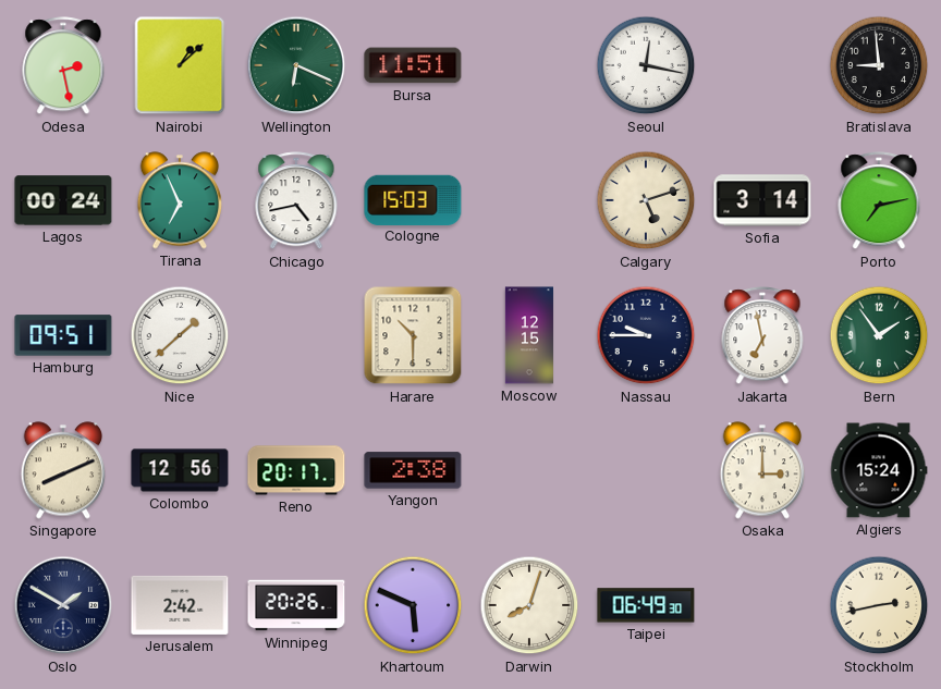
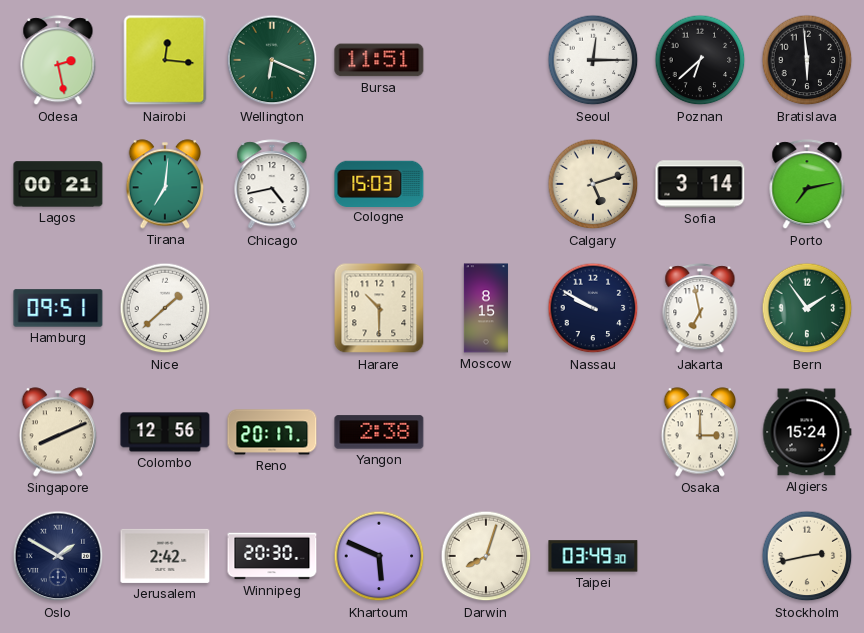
Nairobi: 1:08 -> 12:16 (165, 60)
Seoul: 12:17 -> 12:15 (593, 60)
Poznan: none -> 6:38 (700, 60)
Bratislava: 8:59 -> 5:59 (807, 60)
Lagos: 00:24 -> 00:21 (58, 184)
Tirana: 6:56 -> 7:01 (165, 184)
Moscow: 12:15 -> 8:15 (486, 308)
Nassau: 9:45 -> 9:50 (593, 308)
Winnipeg: 20:26 -> 20:30 (272, 556)
Taipei: 06:49 -> 03:49 (593, 556)
